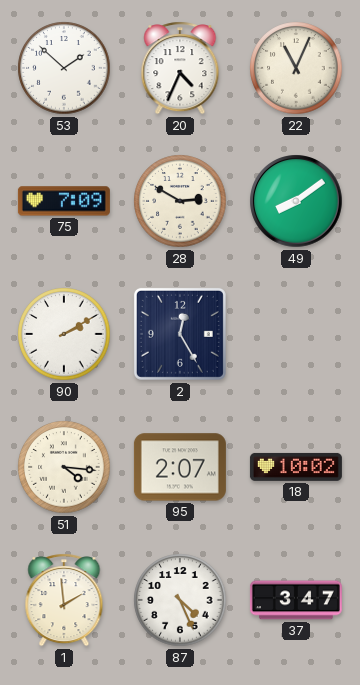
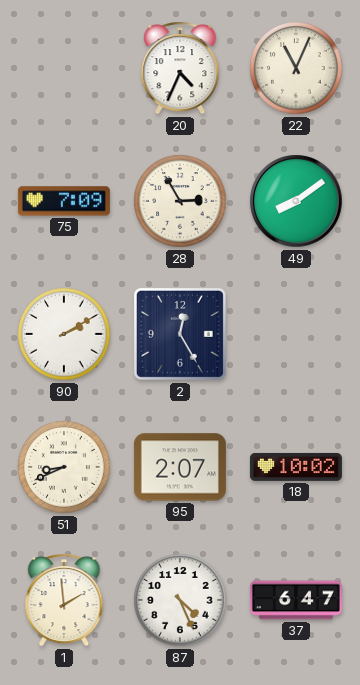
53: 1:52 -> none (64, 68)
28: 2:50 -> 2:55 (180, 201)
51: 4:16 -> 8:41 (64, 467)
37: 3:47 -> 6:47 (296, 600)
